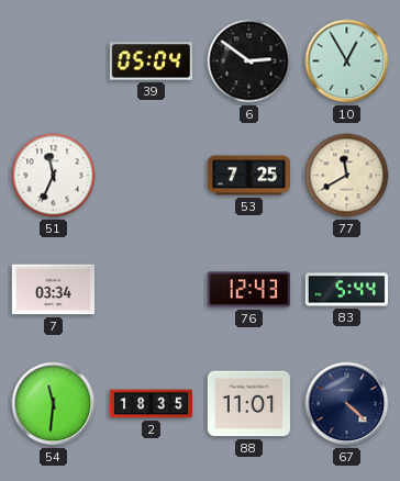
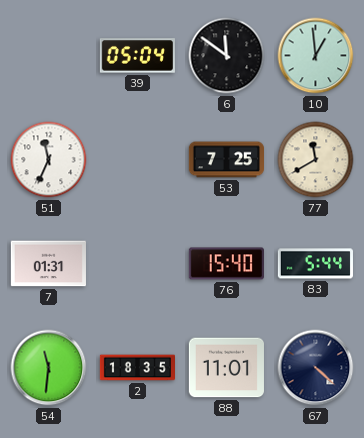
6: 2:51 -> 11:51 (227, 56)
10: 12:55 -> 12:59 (316, 56)
7: 03:34 -> 01:31 (48, 264)
76: 12:43 -> 15:40 (226, 264)
